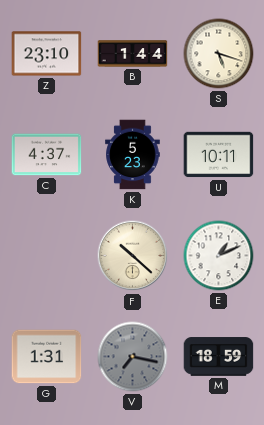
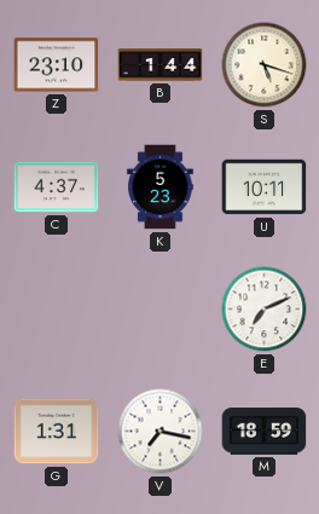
F: 10:22 -> none (133, 256)
E: 1:11 -> 7:11 (265, 310)
V dial: grey -> white (161, 432)
